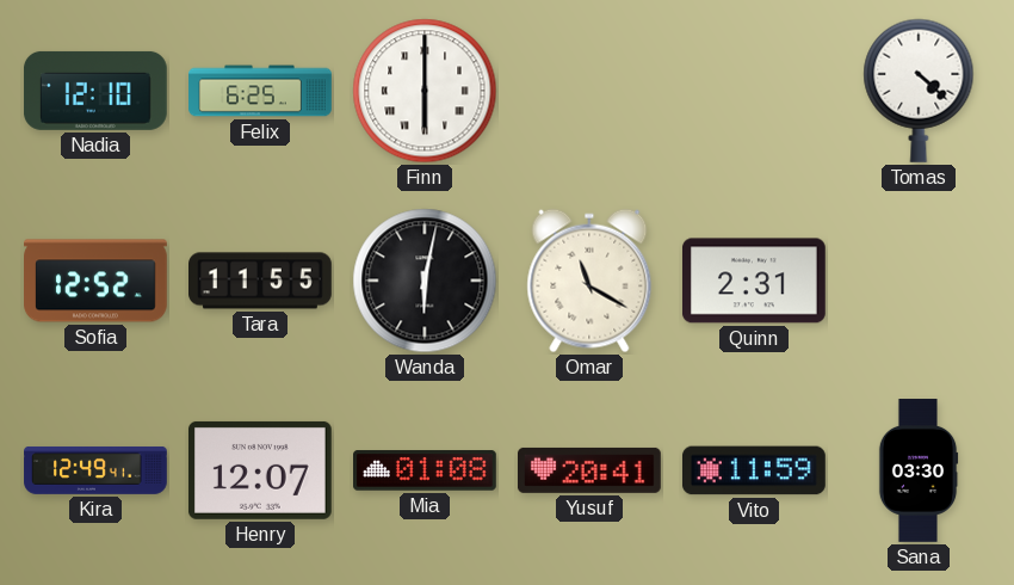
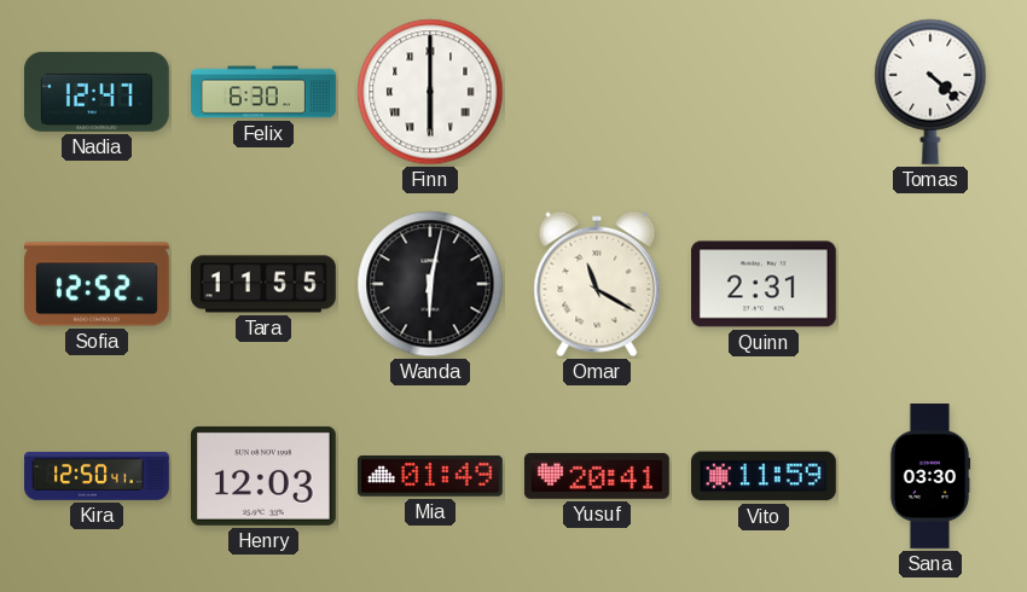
Nadia: 12:10 -> 12:47 (97, 92)
Felix: 6:25 -> 6:30 (263, 92)
Kira: 12:49 -> 12:50 (97, 476)
Henry: 12:07 -> 12:03 (263, 476)
Mia: 01:08 -> 01:49 (431, 476)
